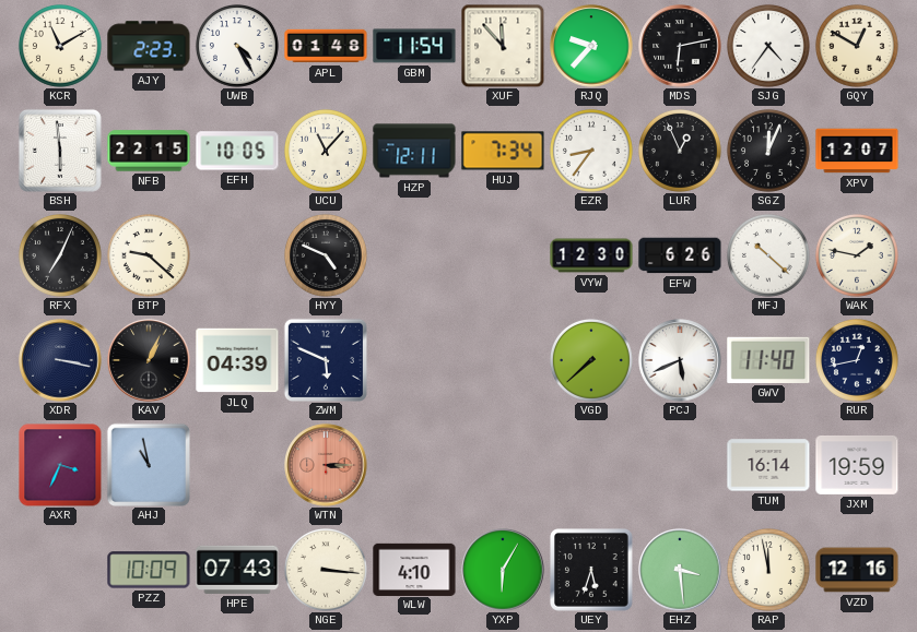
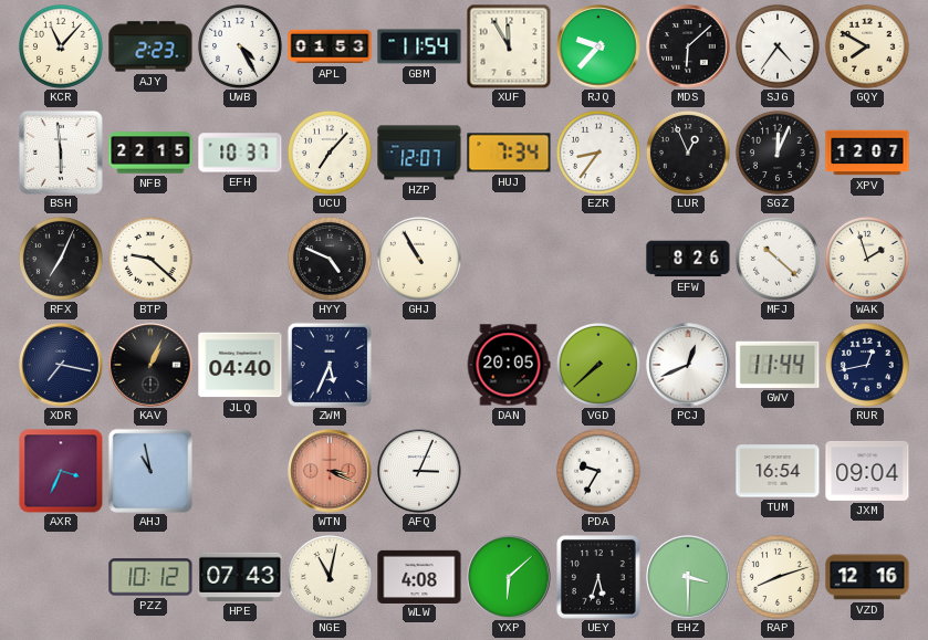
KCR: 11:10 -> 11:07 (61, 46)
APL: 01:48 -> 01:53 (330, 46)
XUF: 11:53 -> 11:55 (509, 46)
MDS: 6:13 -> 6:08 (688, 46)
GQY: 12:50 -> 7:50 (867, 46)
EFH: 10:05 -> 10:37 (240, 153)
UCU: 11:07 -> 7:07 (330, 153)
HZP: 12:11 -> 12:07 (419, 153)
GHJ: none -> 10:55 (419, 259)
VYW: 12:30 -> none (591, 255)
EFW: 6:26 -> 8:26 (688, 259)
WAK: 1:47 -> 1:57 (867, 259)
XDR: 3:17 -> 7:17 (61, 365)
JLQ: 04:39 -> 04:40 (240, 365)
ZWM: 5:49 -> 5:34 (329, 364)
DAN: none -> 20:05 (509, 365)
PCJ: 5:41 -> 12:41 (688, 365)
GWV: 11:40 -> 11:44 (778, 365)
WTN: 3:15 -> 3:19 (330, 471)
AFQ: none -> 3:04 (419, 471)
PDA: none -> 9:35 (598, 471)
TUM: 16:14 -> 16:54 (778, 471)
JXM: 19:59 -> 09:04 (867, 471)
PZZ: 10:09 -> 10:12 (150, 577)
NGE: 3:16 -> 11:02 (330, 577)
WLW: 4:10 -> 4:08 (419, 576)
YXP: 6:05 -> 6:08 (509, 577)
EHZ: 3:29 -> 3:30 (688, 577)
RAP: 11:58 -> 8:12 (778, 577)
